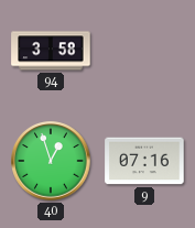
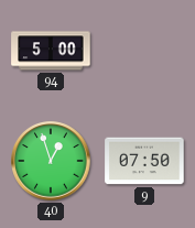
94: 3:58 -> 5:00 (51, 51)
9: 07:16 -> 07:50 (144, 161)
